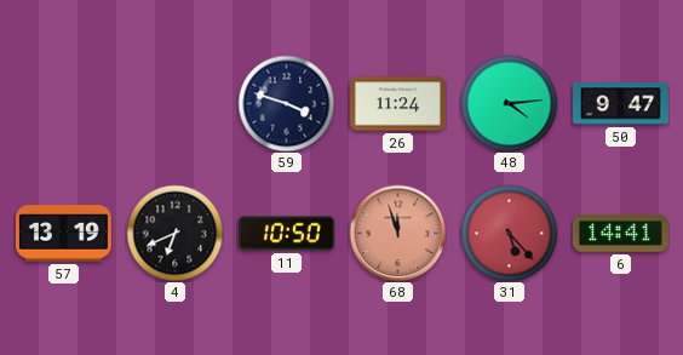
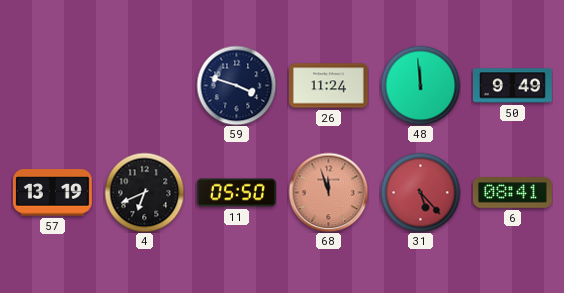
48: 4:14 -> 11:59 (420, 85)
50: 9:47 -> 9:49 (513, 86)
11: 10:50 -> 05:50 (236, 193)
6: 14:41 -> 08:41 (512, 193)
